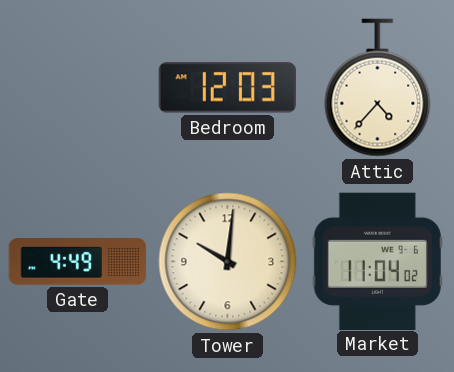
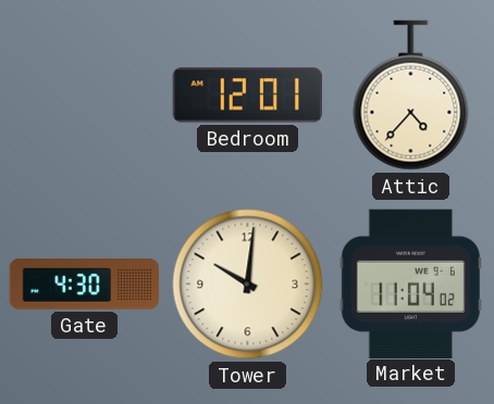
Bedroom: 12:03 -> 12:01 (247, 96)
Gate: 4:49 -> 4:30 (85, 285)
